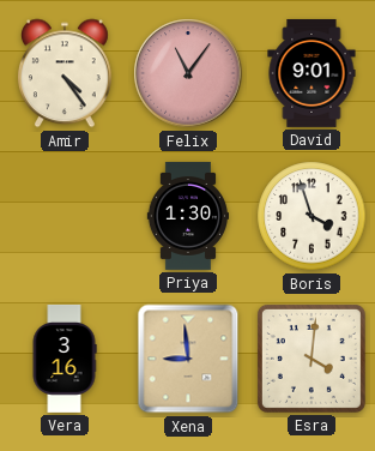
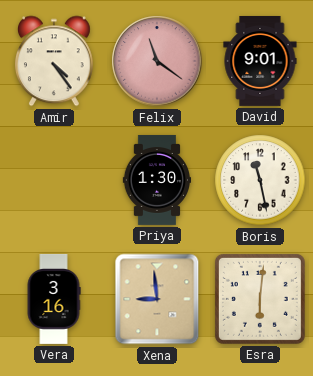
Felix: 11:06 -> 11:21 (157, 61)
Boris: 3:57 -> 11:28 (260, 180)
Esra: 4:01 -> 6:01 (260, 299)
